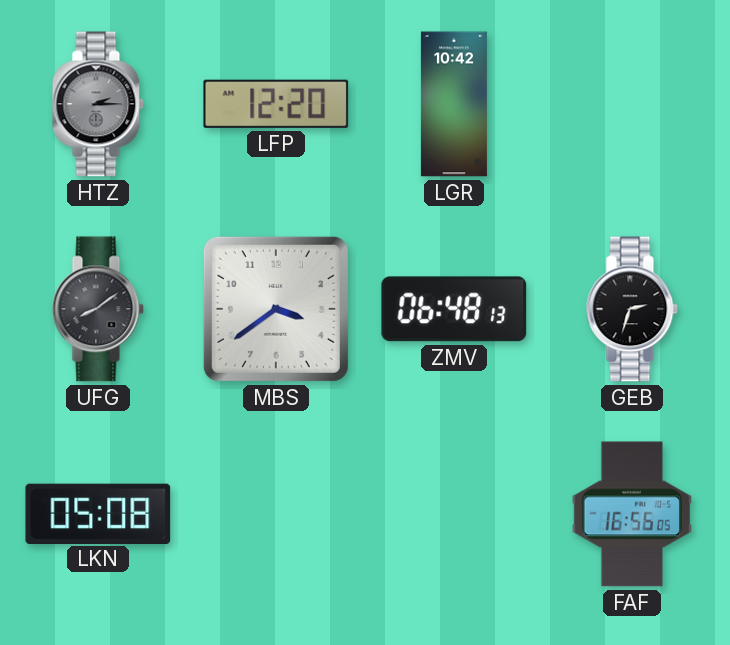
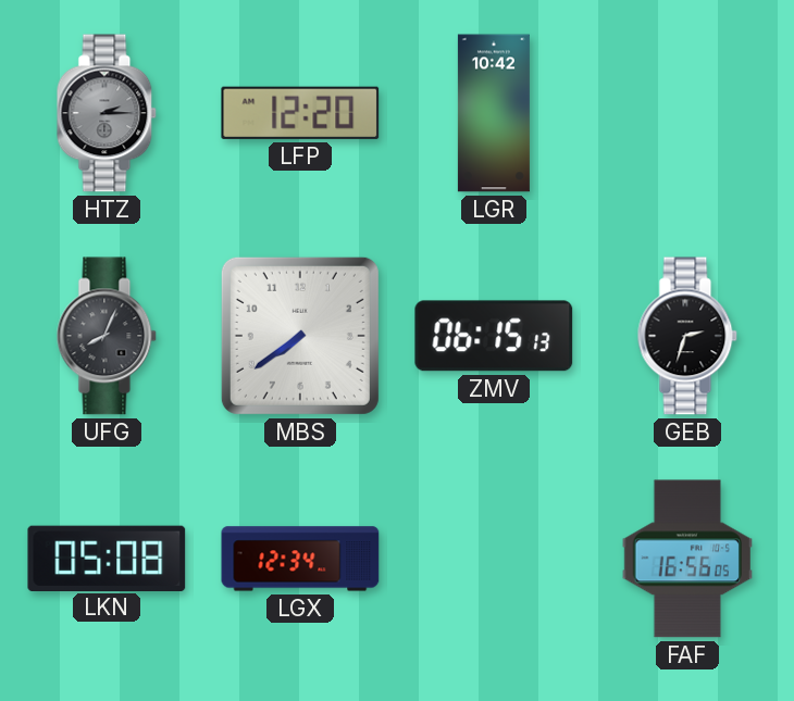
UFG: 8:09 -> 8:04 (107, 336)
MBS: 3:39 -> 7:39 (300, 336)
ZMV: 06:48 -> 06:15 (494, 336)
LGX: none -> 12:34 (300, 559)
